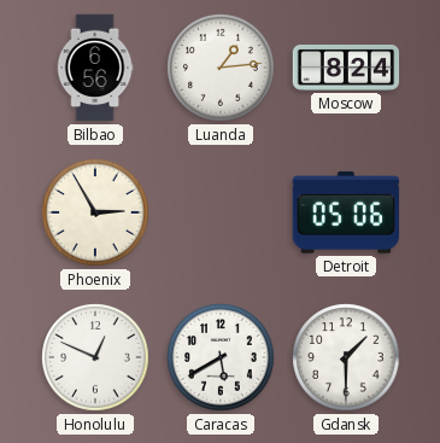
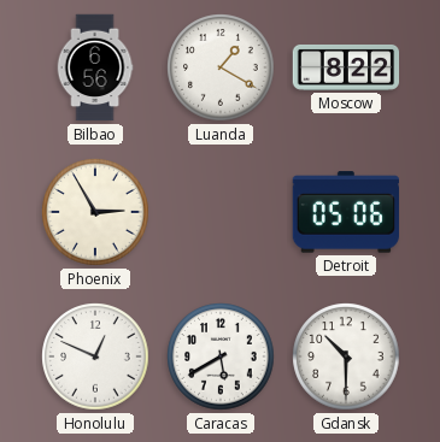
Luanda: 1:14 -> 1:20 (221, 67)
Moscow: 8:24 -> 8:22 (346, 67)
Gdansk: 1:30 -> 10:30 (346, 356)
